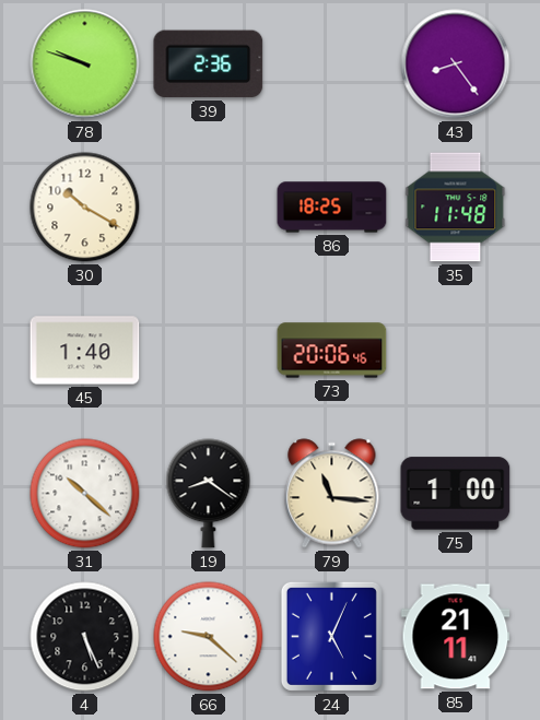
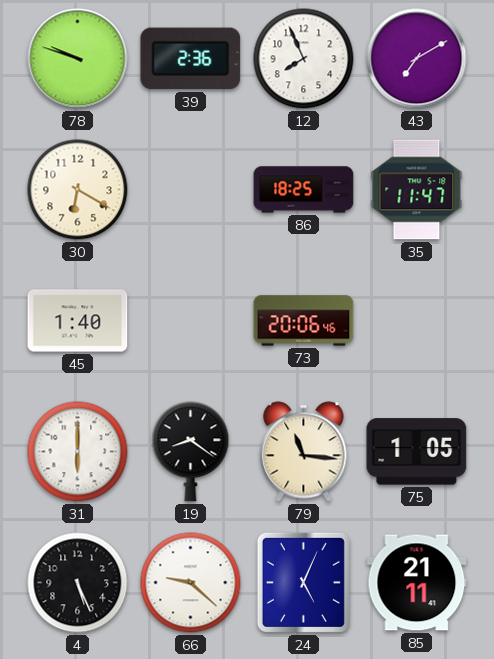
12: none -> 7:56 (304, 59)
43: 8:24 -> 7:10 (417, 59)
30: 10:20 -> 6:20 (78, 190)
35: 11:48 -> 11:47 (417, 190)
31: 10:22 -> 6:00 (78, 452)
75: 1:00 -> 1:05 (417, 452)
